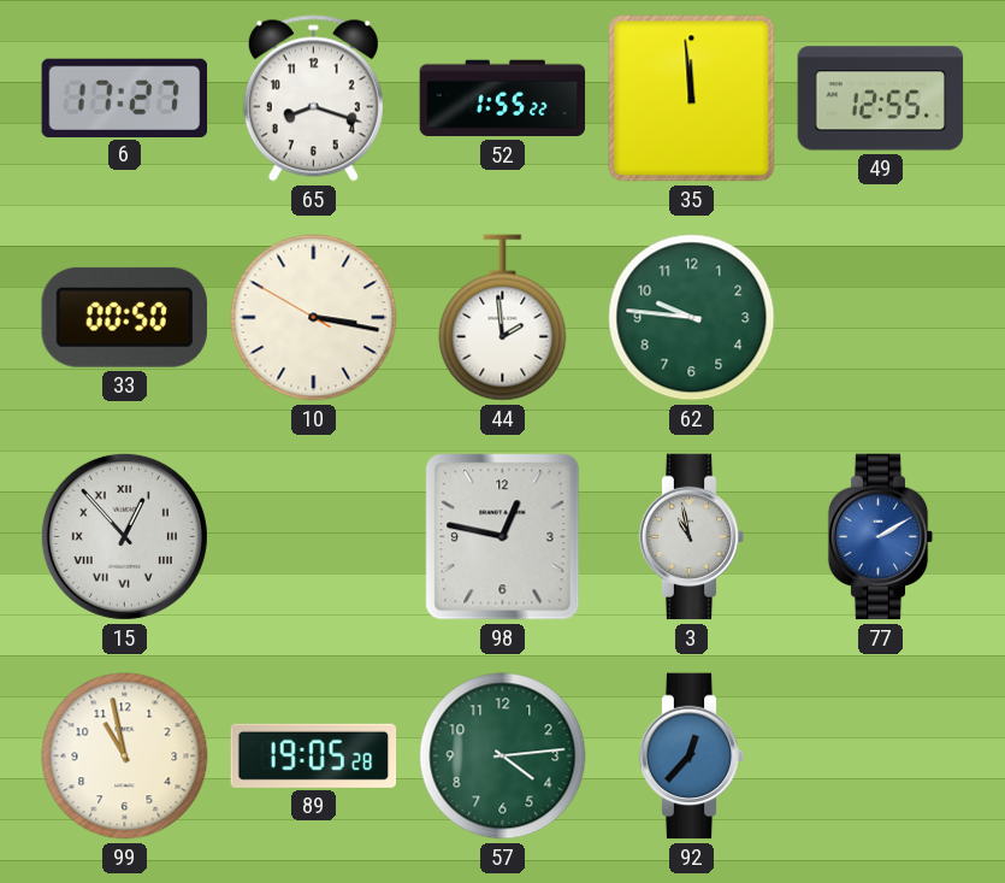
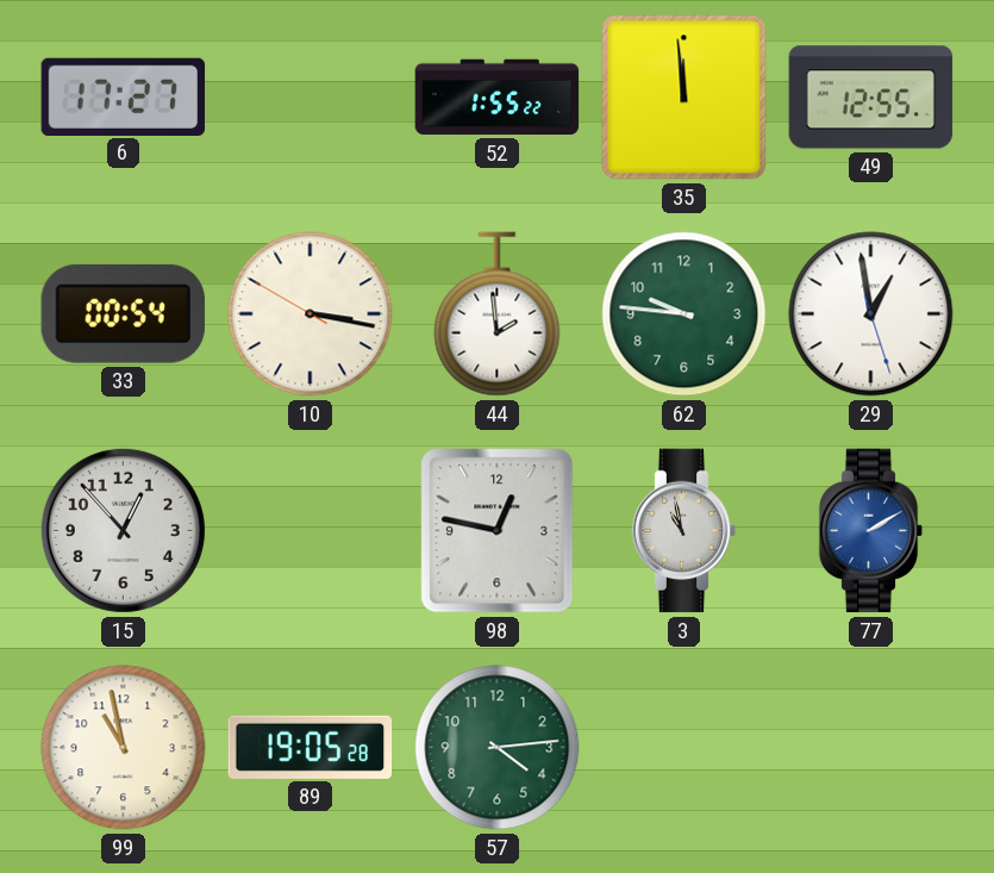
65: 8:18 -> none (313, 99)
33: 00:50 -> 00:54 (123, 313)
29: none -> 12:58 (871, 314)
15 numerals: Roman -> Arabic (123, 530)
92: 12:37 -> none (692, 757)
